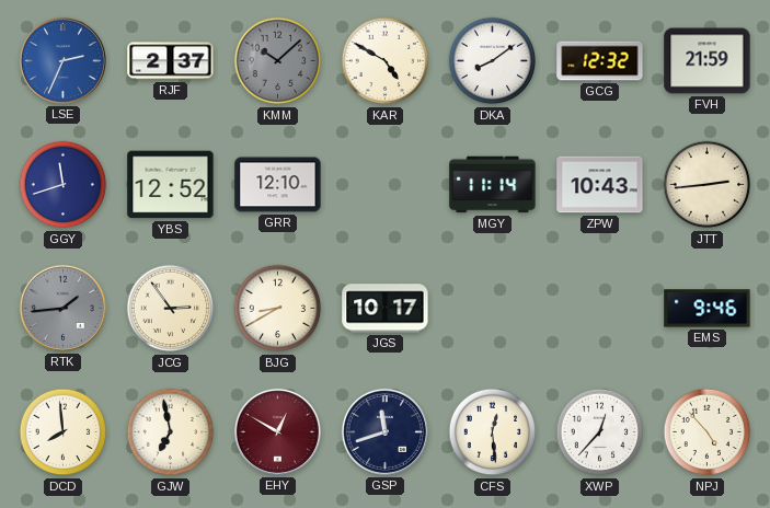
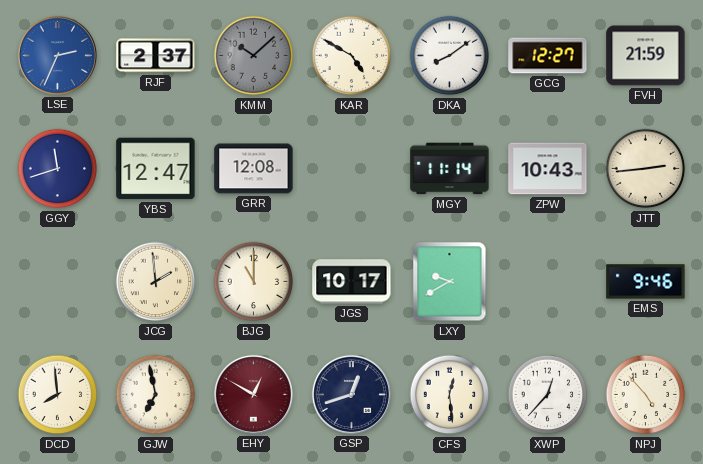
GCG: 12:32 -> 12:27 (548, 56)
YBS: 12:52 -> 12:47 (156, 169)
GRR: 12:10 -> 12:08 (254, 169)
RTK: 1:44 -> none (62, 308)
JCG: 2:54 -> 1:59 (156, 282)
BJG: 8:40 -> 11:00 (254, 282)
LXY: none -> 9:40 (450, 282)
GSP: 11:42 -> 12:42 (351, 394)
